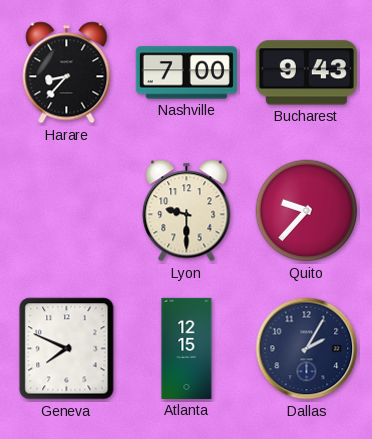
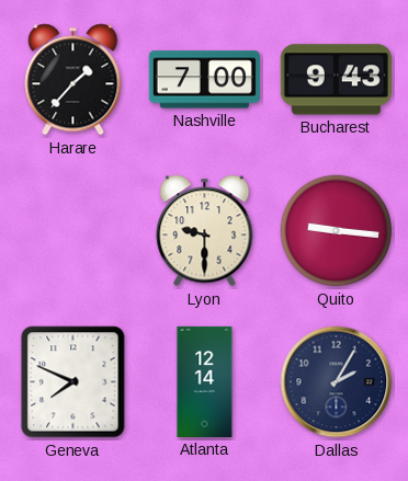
Harare: 8:37 -> 1:37 (73, 80)
Quito: 9:37 -> 9:16 (337, 231)
Atlanta: 12:15 -> 12:14 (205, 381)
